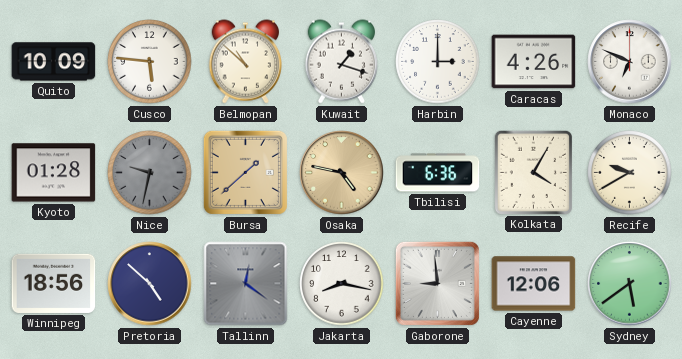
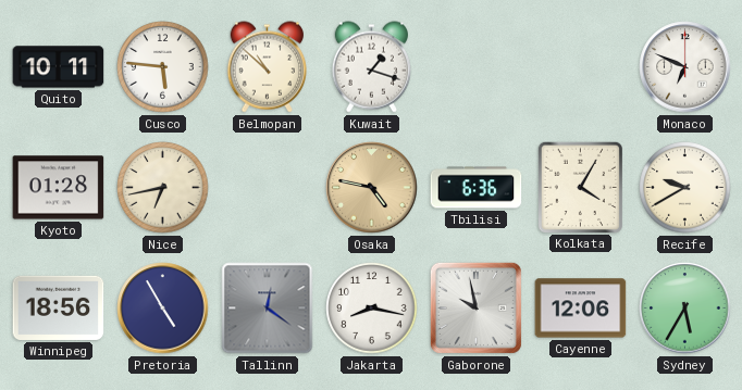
Quito: 10:09 -> 10:11 (59, 67)
Harbin: 3:00 -> none (438, 62)
Caracas: 4:26 -> none (534, 62)
Nice: 9:32 -> 6:43 (163, 188)
Nice dial: grey -> cream (163, 188)
Bursa: 1:38 -> none (245, 172)
Pretoria: 4:52 -> 4:55 (163, 309)
Gaborone: 8:59 -> 9:58 (475, 307)
Sydney: 5:39 -> 5:35 (685, 309)
